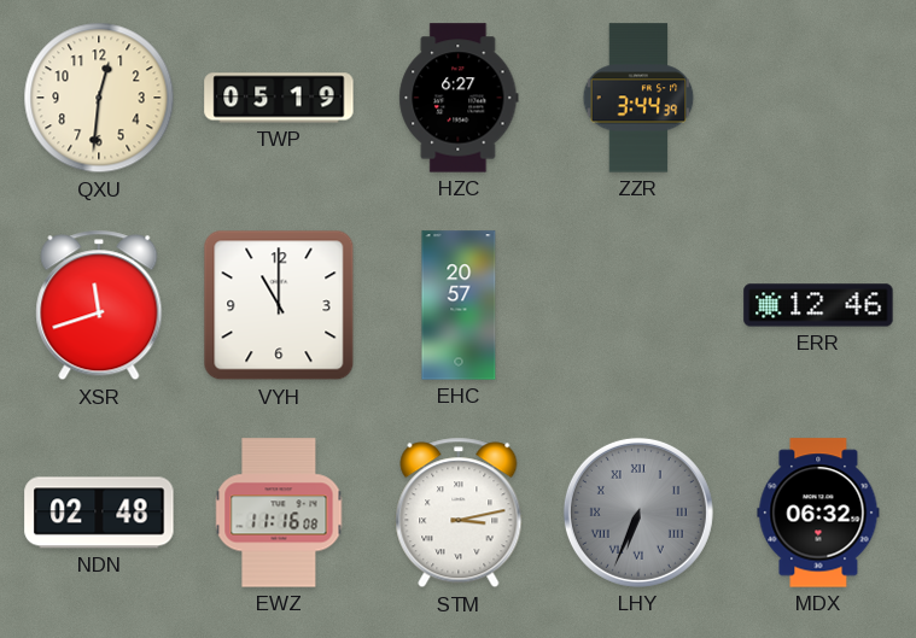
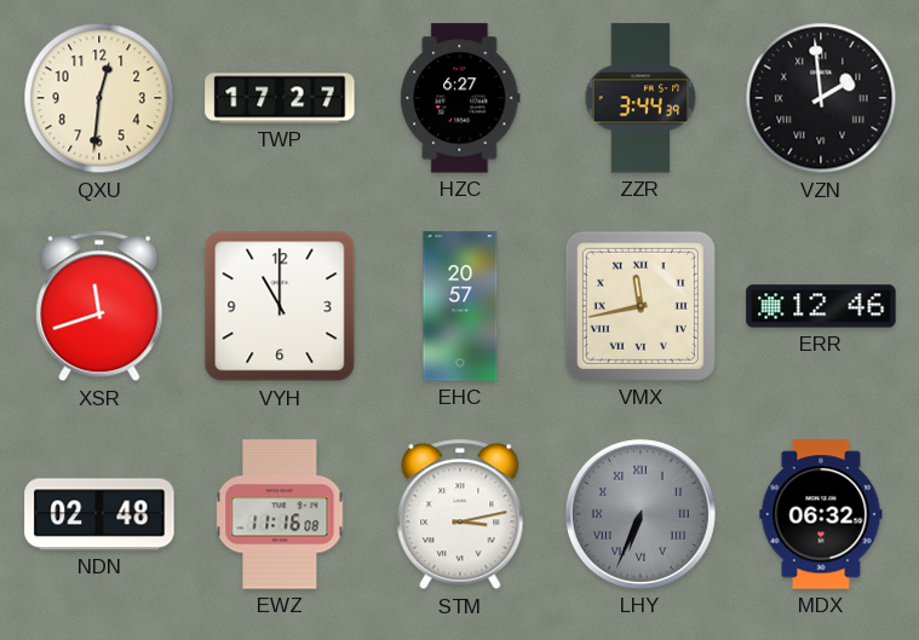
TWP: 05:19 -> 17:27 (280, 98)
VZN: none -> 1:59 (821, 98)
VMX: none -> 11:43 (641, 306)
